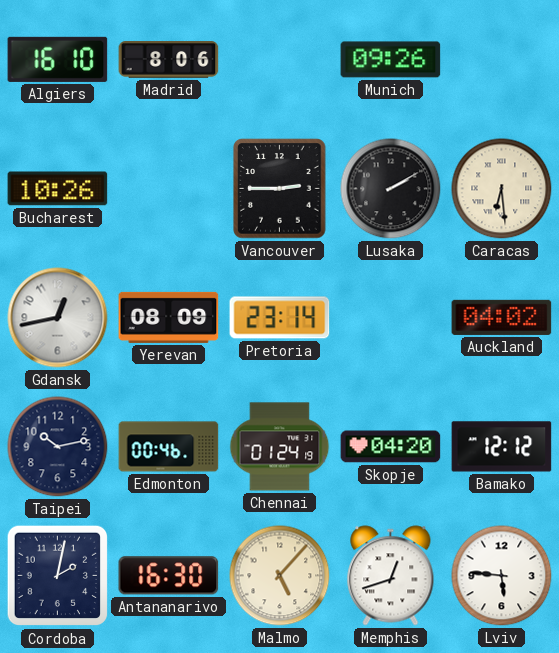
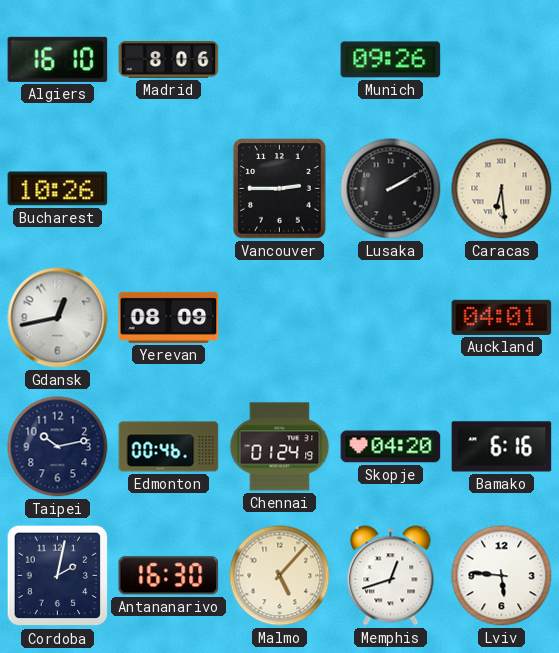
Pretoria: 23:14 -> none (280, 318)
Auckland: 04:02 -> 04:01 (502, 317)
Bamako: 12:12 -> 6:16 (502, 447)
